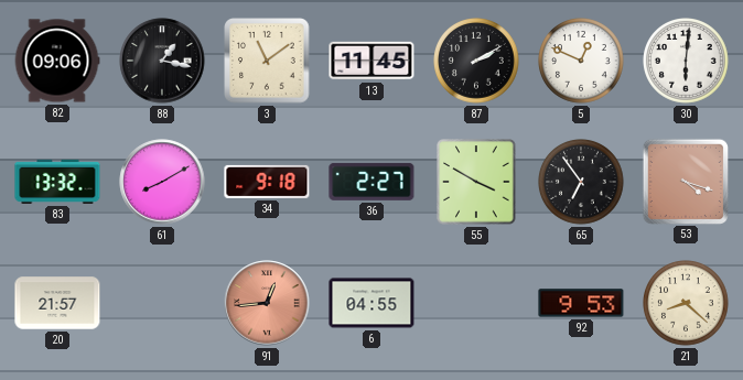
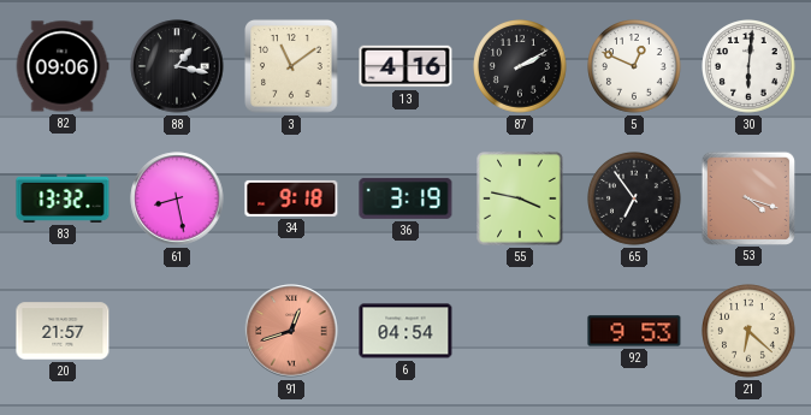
13: 11:45 -> 4:16 (405, 66)
61: 8:10 -> 8:28 (177, 198)
36: 2:27 -> 3:19 (405, 198)
55: 3:50 -> 3:47 (520, 198)
91: 12:44 -> 12:42 (291, 331)
6: 04:55 -> 04:54 (405, 331)
21: 8:22 -> 6:22 (748, 331)
